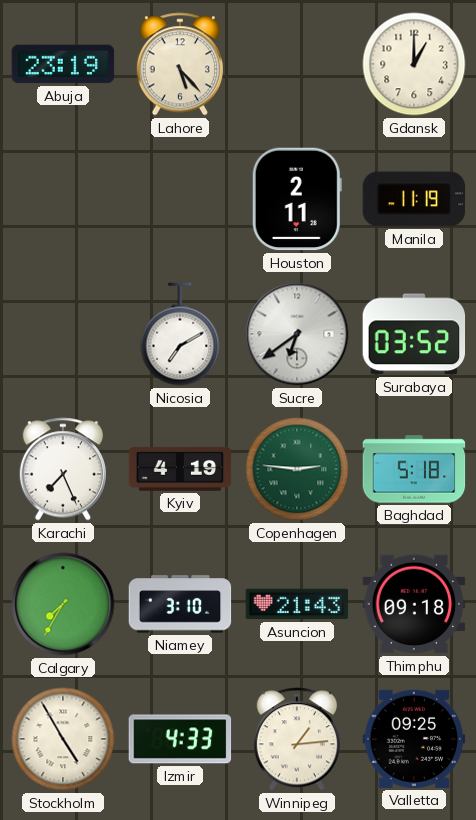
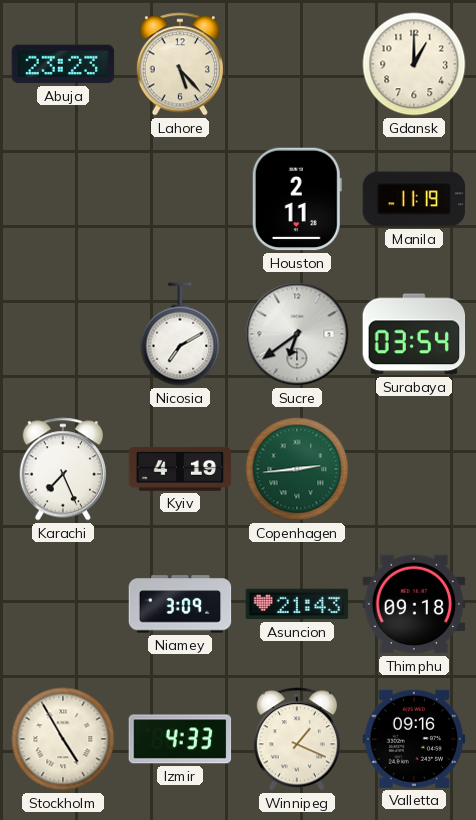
Abuja: 23:19 -> 23:23 (63, 64)
Surabaya: 03:52 -> 03:54 (414, 334)
Copenhagen: 2:46 -> 2:44 (297, 469)
Baghdad: 5:18 -> none (414, 469)
Calgary: 7:35 -> none (63, 604)
Niamey: 3:10 -> 3:09 (180, 604)
Winnipeg: 1:14 -> 1:19 (296, 739)
Valletta: 09:25 -> 09:16 (414, 739)
